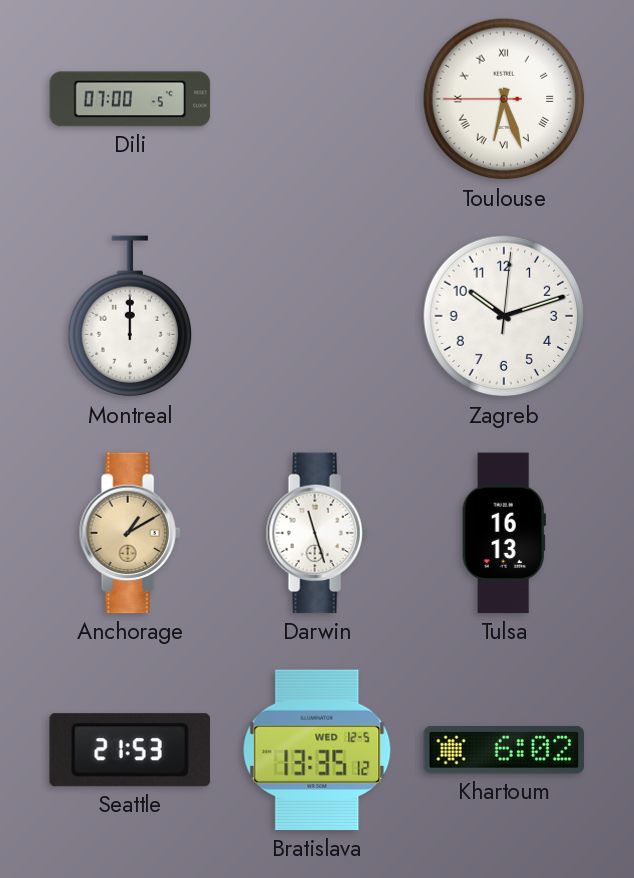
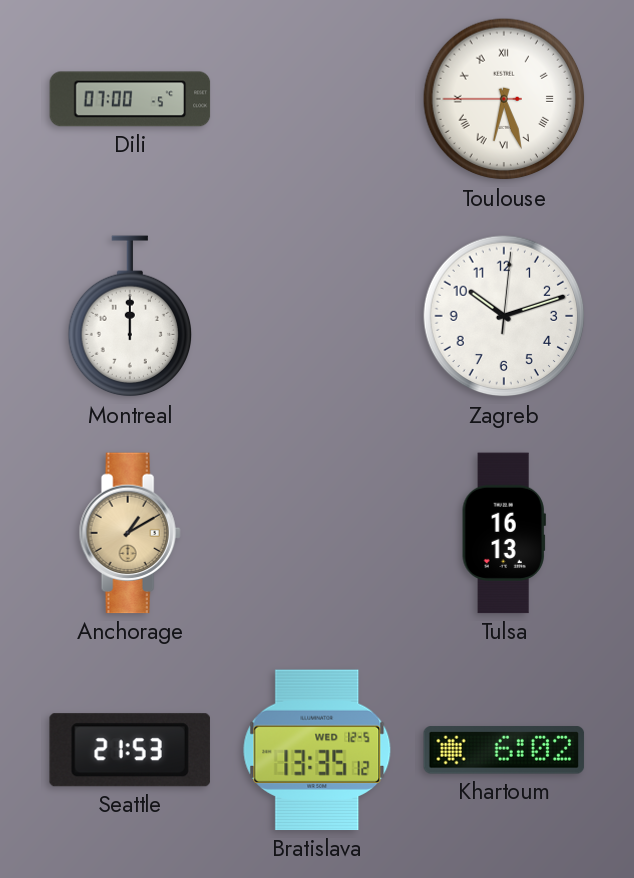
Darwin: 11:27 -> none (317, 533)
